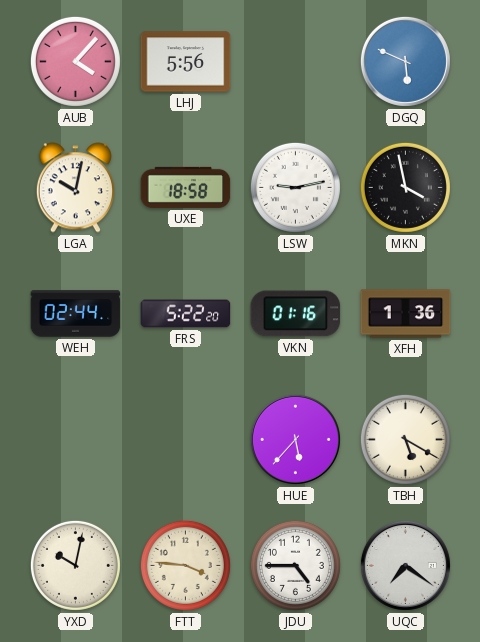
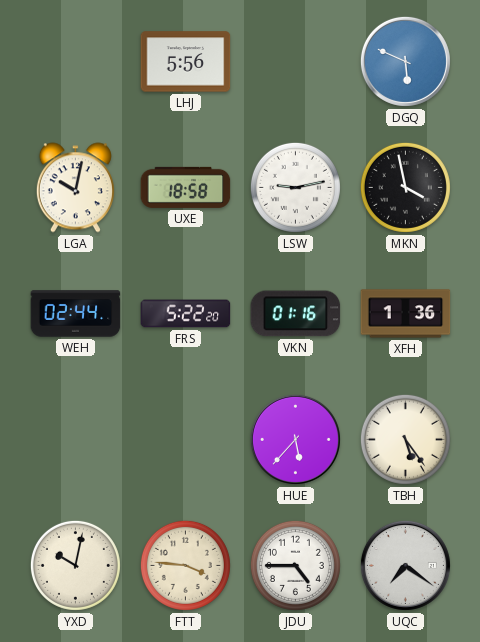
AUB: 4:07 -> none (75, 61)
TBH: 5:20 -> 5:24 (405, 439)
